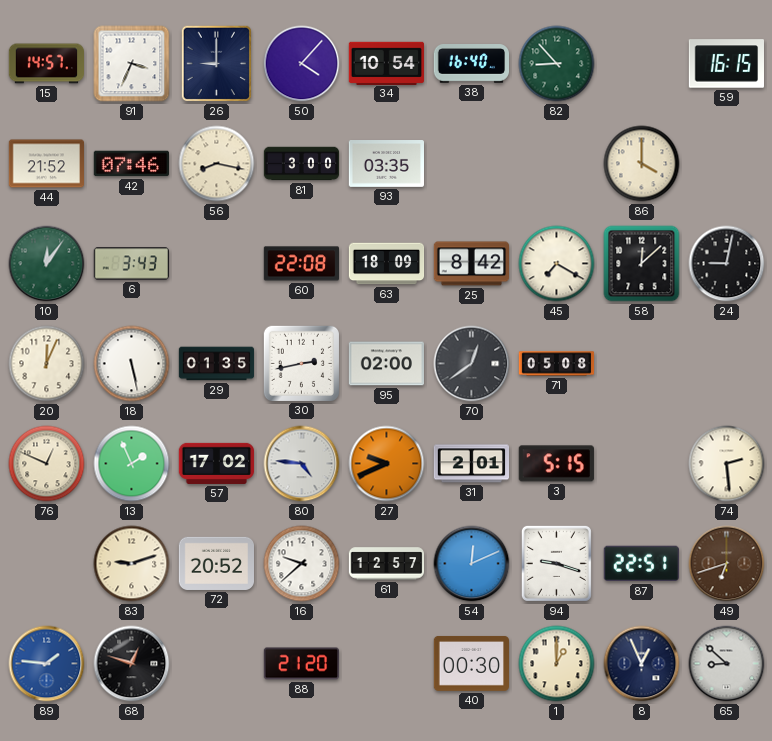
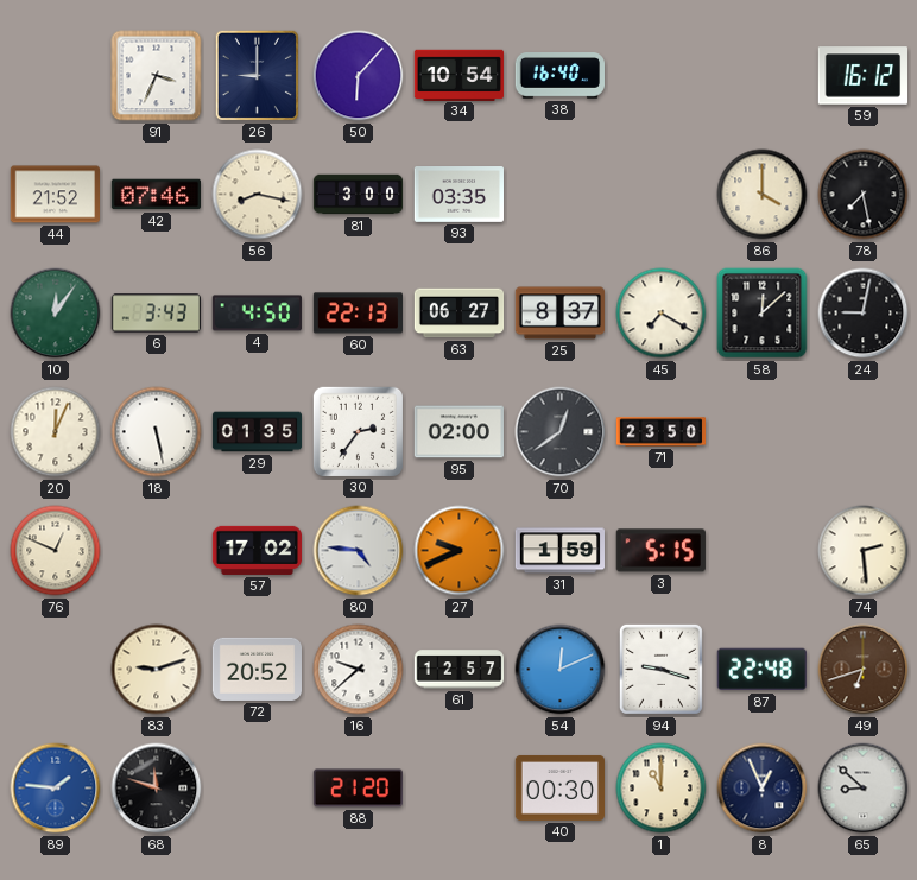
15: 14:57 -> none (47, 64)
50: 4:07 -> 6:07 (359, 76)
82: 8:53 -> none (557, 64)
59: 16:15 -> 16:12 (862, 76)
78: none -> 7:28 (864, 195)
4: none -> 4:50 (257, 314)
60: 22:08 -> 22:13 (358, 314)
63: 18:09 -> 06:27 (460, 314)
25: 8:42 -> 8:37 (561, 314)
30: 2:43 -> 2:36 (358, 431)
71: 05:08 -> 23:50 (662, 432)
13: 1:56 -> none (132, 464)
31: 2:01 -> 1:59 (561, 551)
87: 22:51 -> 22:48 (761, 670)
68: 12:48 -> 11:48 (157, 789)
1: 1:00 -> 11:00 (662, 789)
